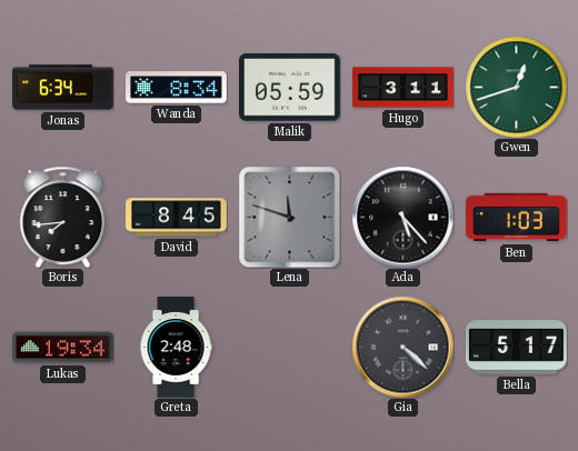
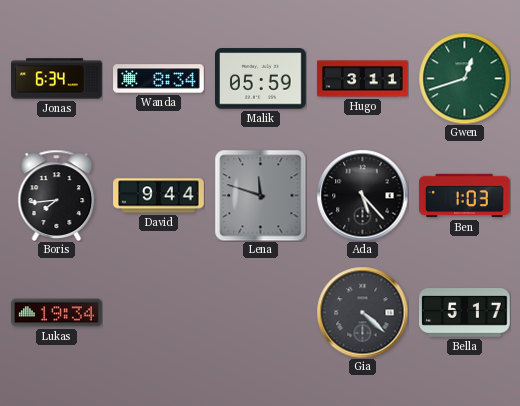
David: 8:45 -> 9:44 (159, 196)
Greta: 2:48 -> none (176, 348)
